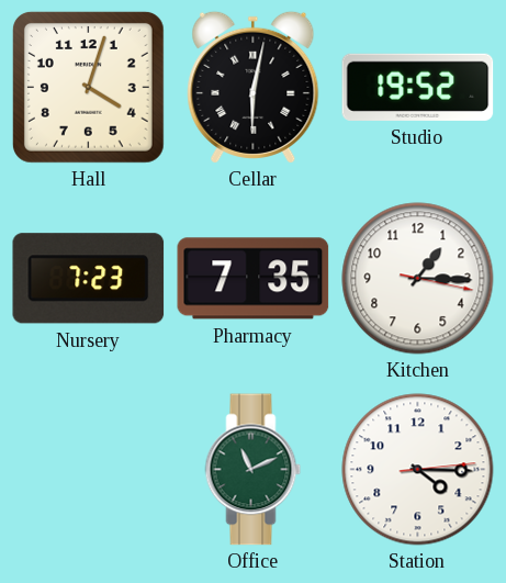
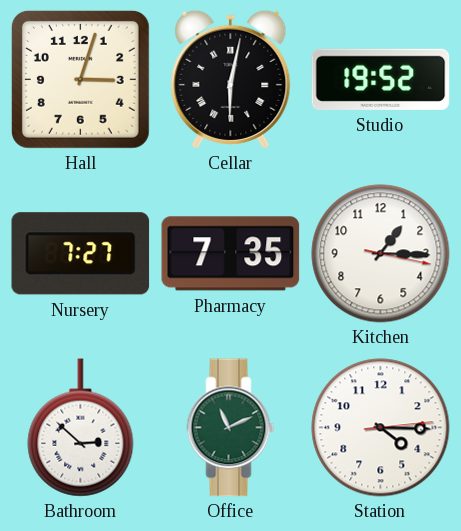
Hall: 4:03 -> 3:03 (80, 79)
Nursery: 7:23 -> 7:27 (81, 254)
Bathroom: none -> 2:52 (81, 428)
